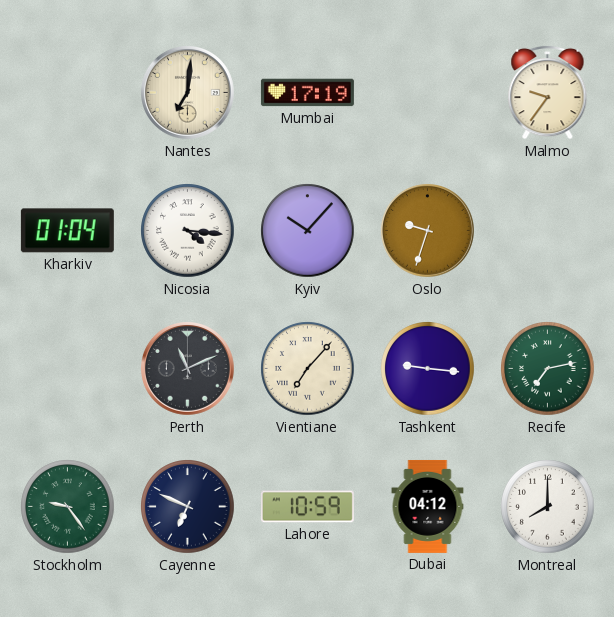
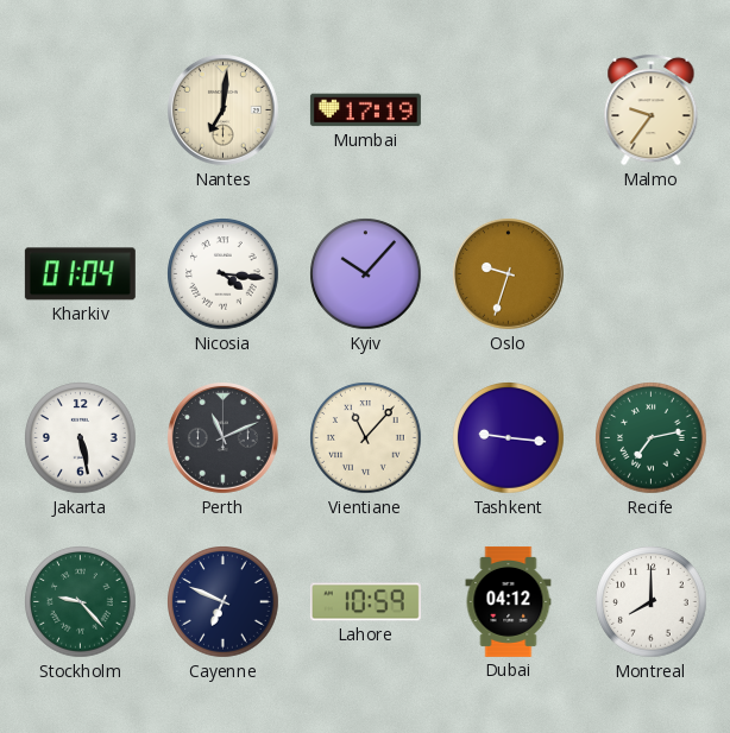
Jakarta: none -> 5:28 (81, 438)
Vientiane: 7:07 -> 11:07 (366, 438)
Stockholm: 9:24 -> 9:23 (81, 602)
